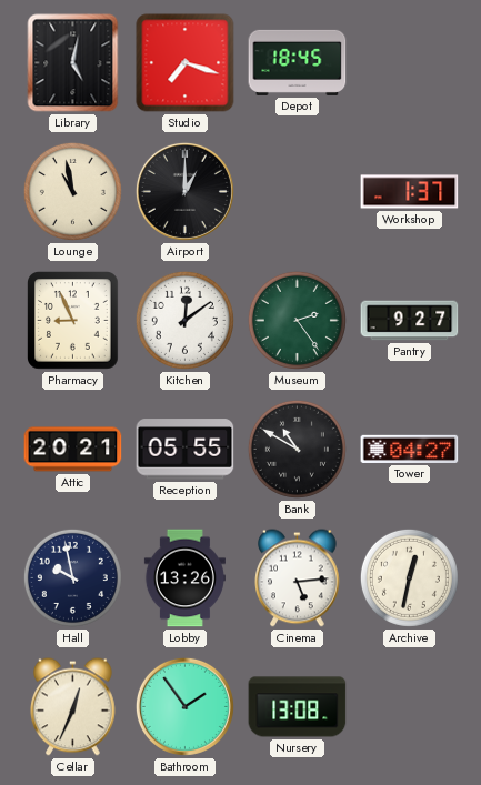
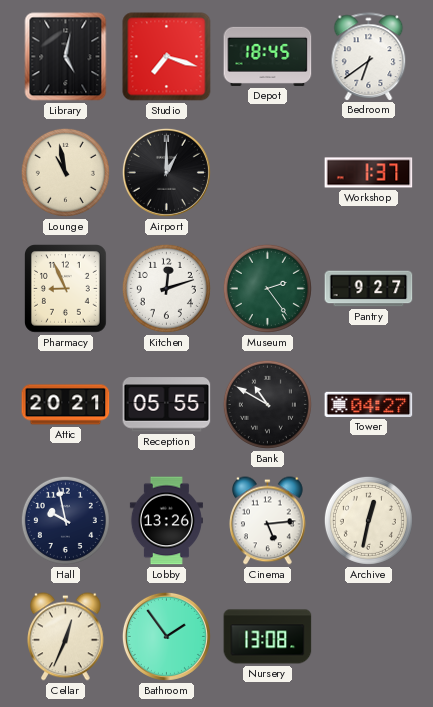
Bedroom: none -> 6:39 (369, 56)
Kitchen: 12:09 -> 12:12 (166, 288)
